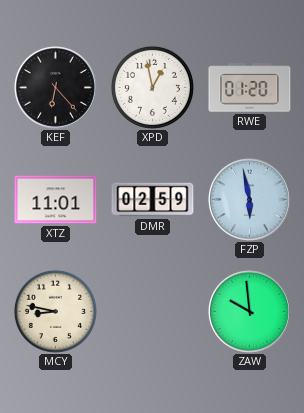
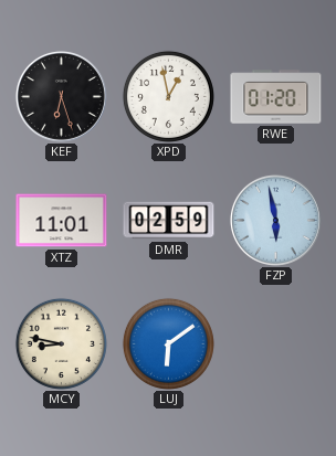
KEF: 6:23 -> 6:27 (61, 96)
LUJ: none -> 6:09 (168, 343)
ZAW: 9:59 -> none (249, 311)
